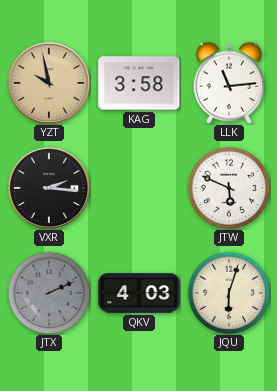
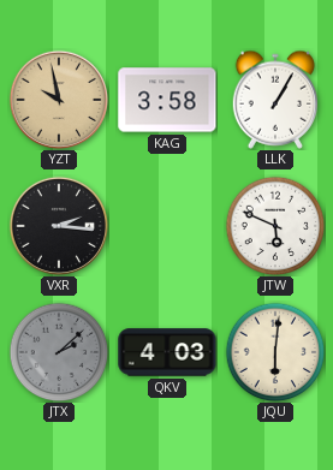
LLK: 11:14 -> 1:05 (275, 100)
JTX: 2:11 -> 2:08 (59, 352)
JQU: 6:03 -> 6:01 (275, 352)
